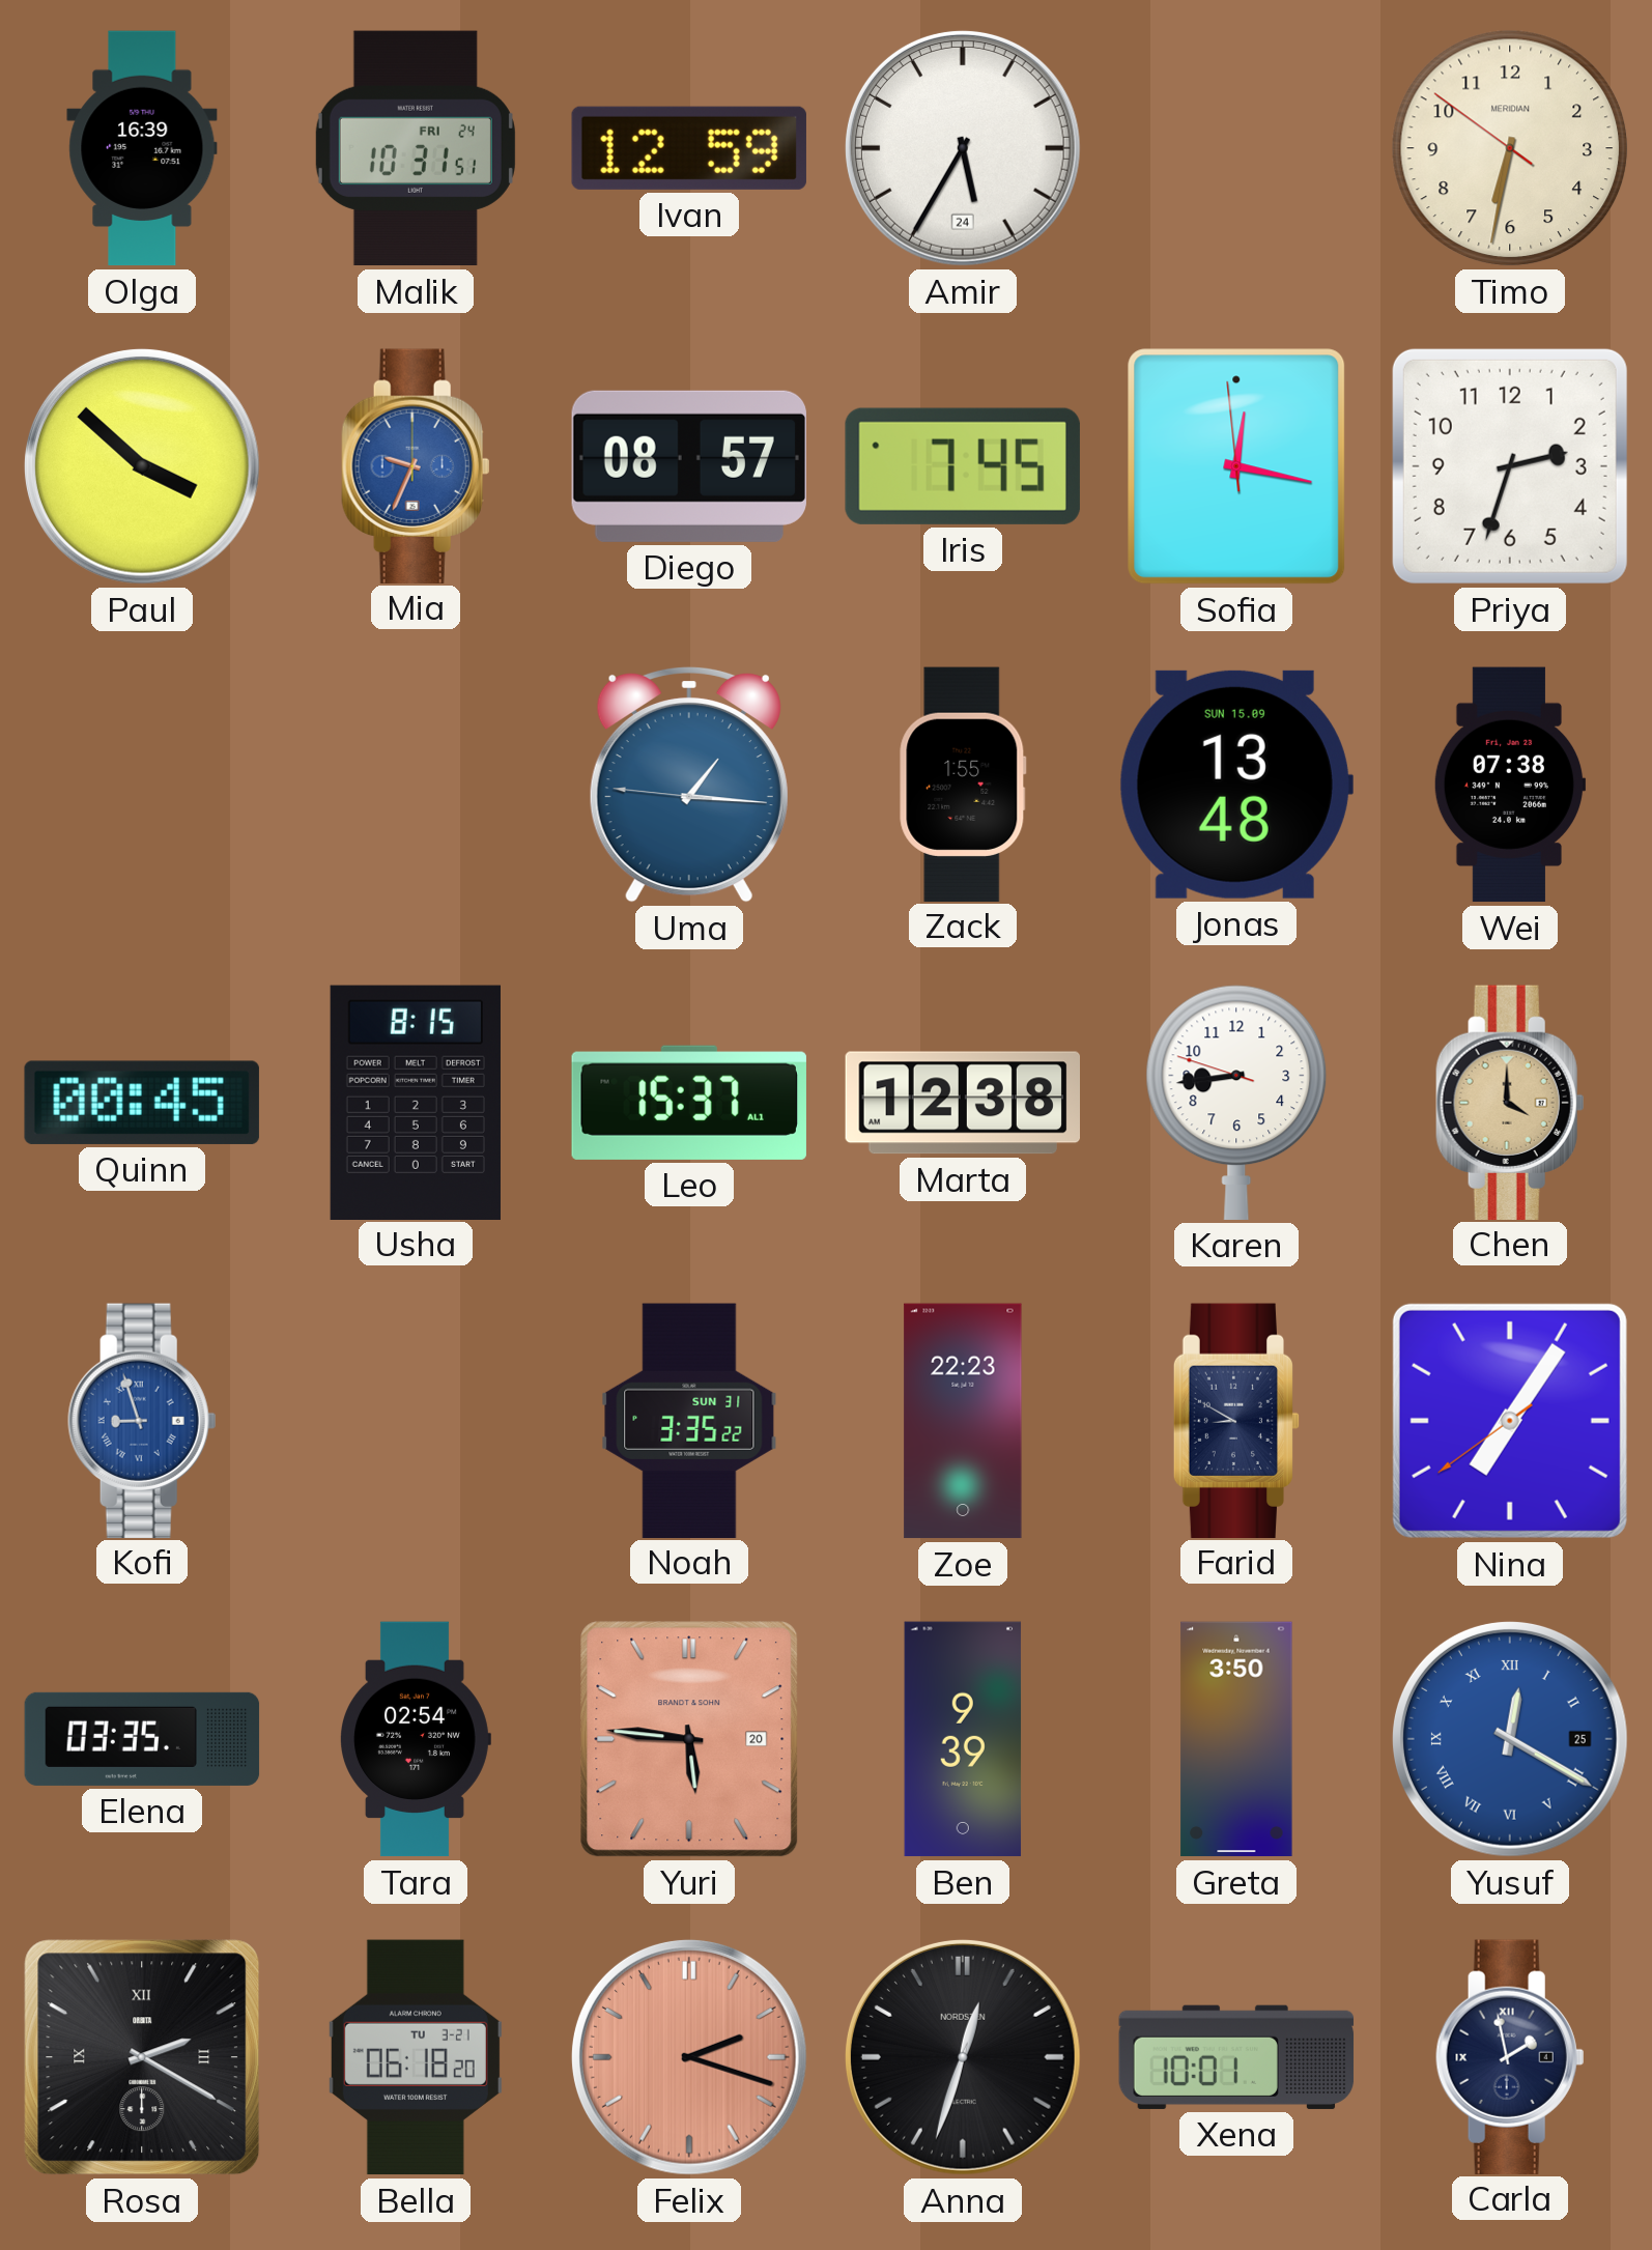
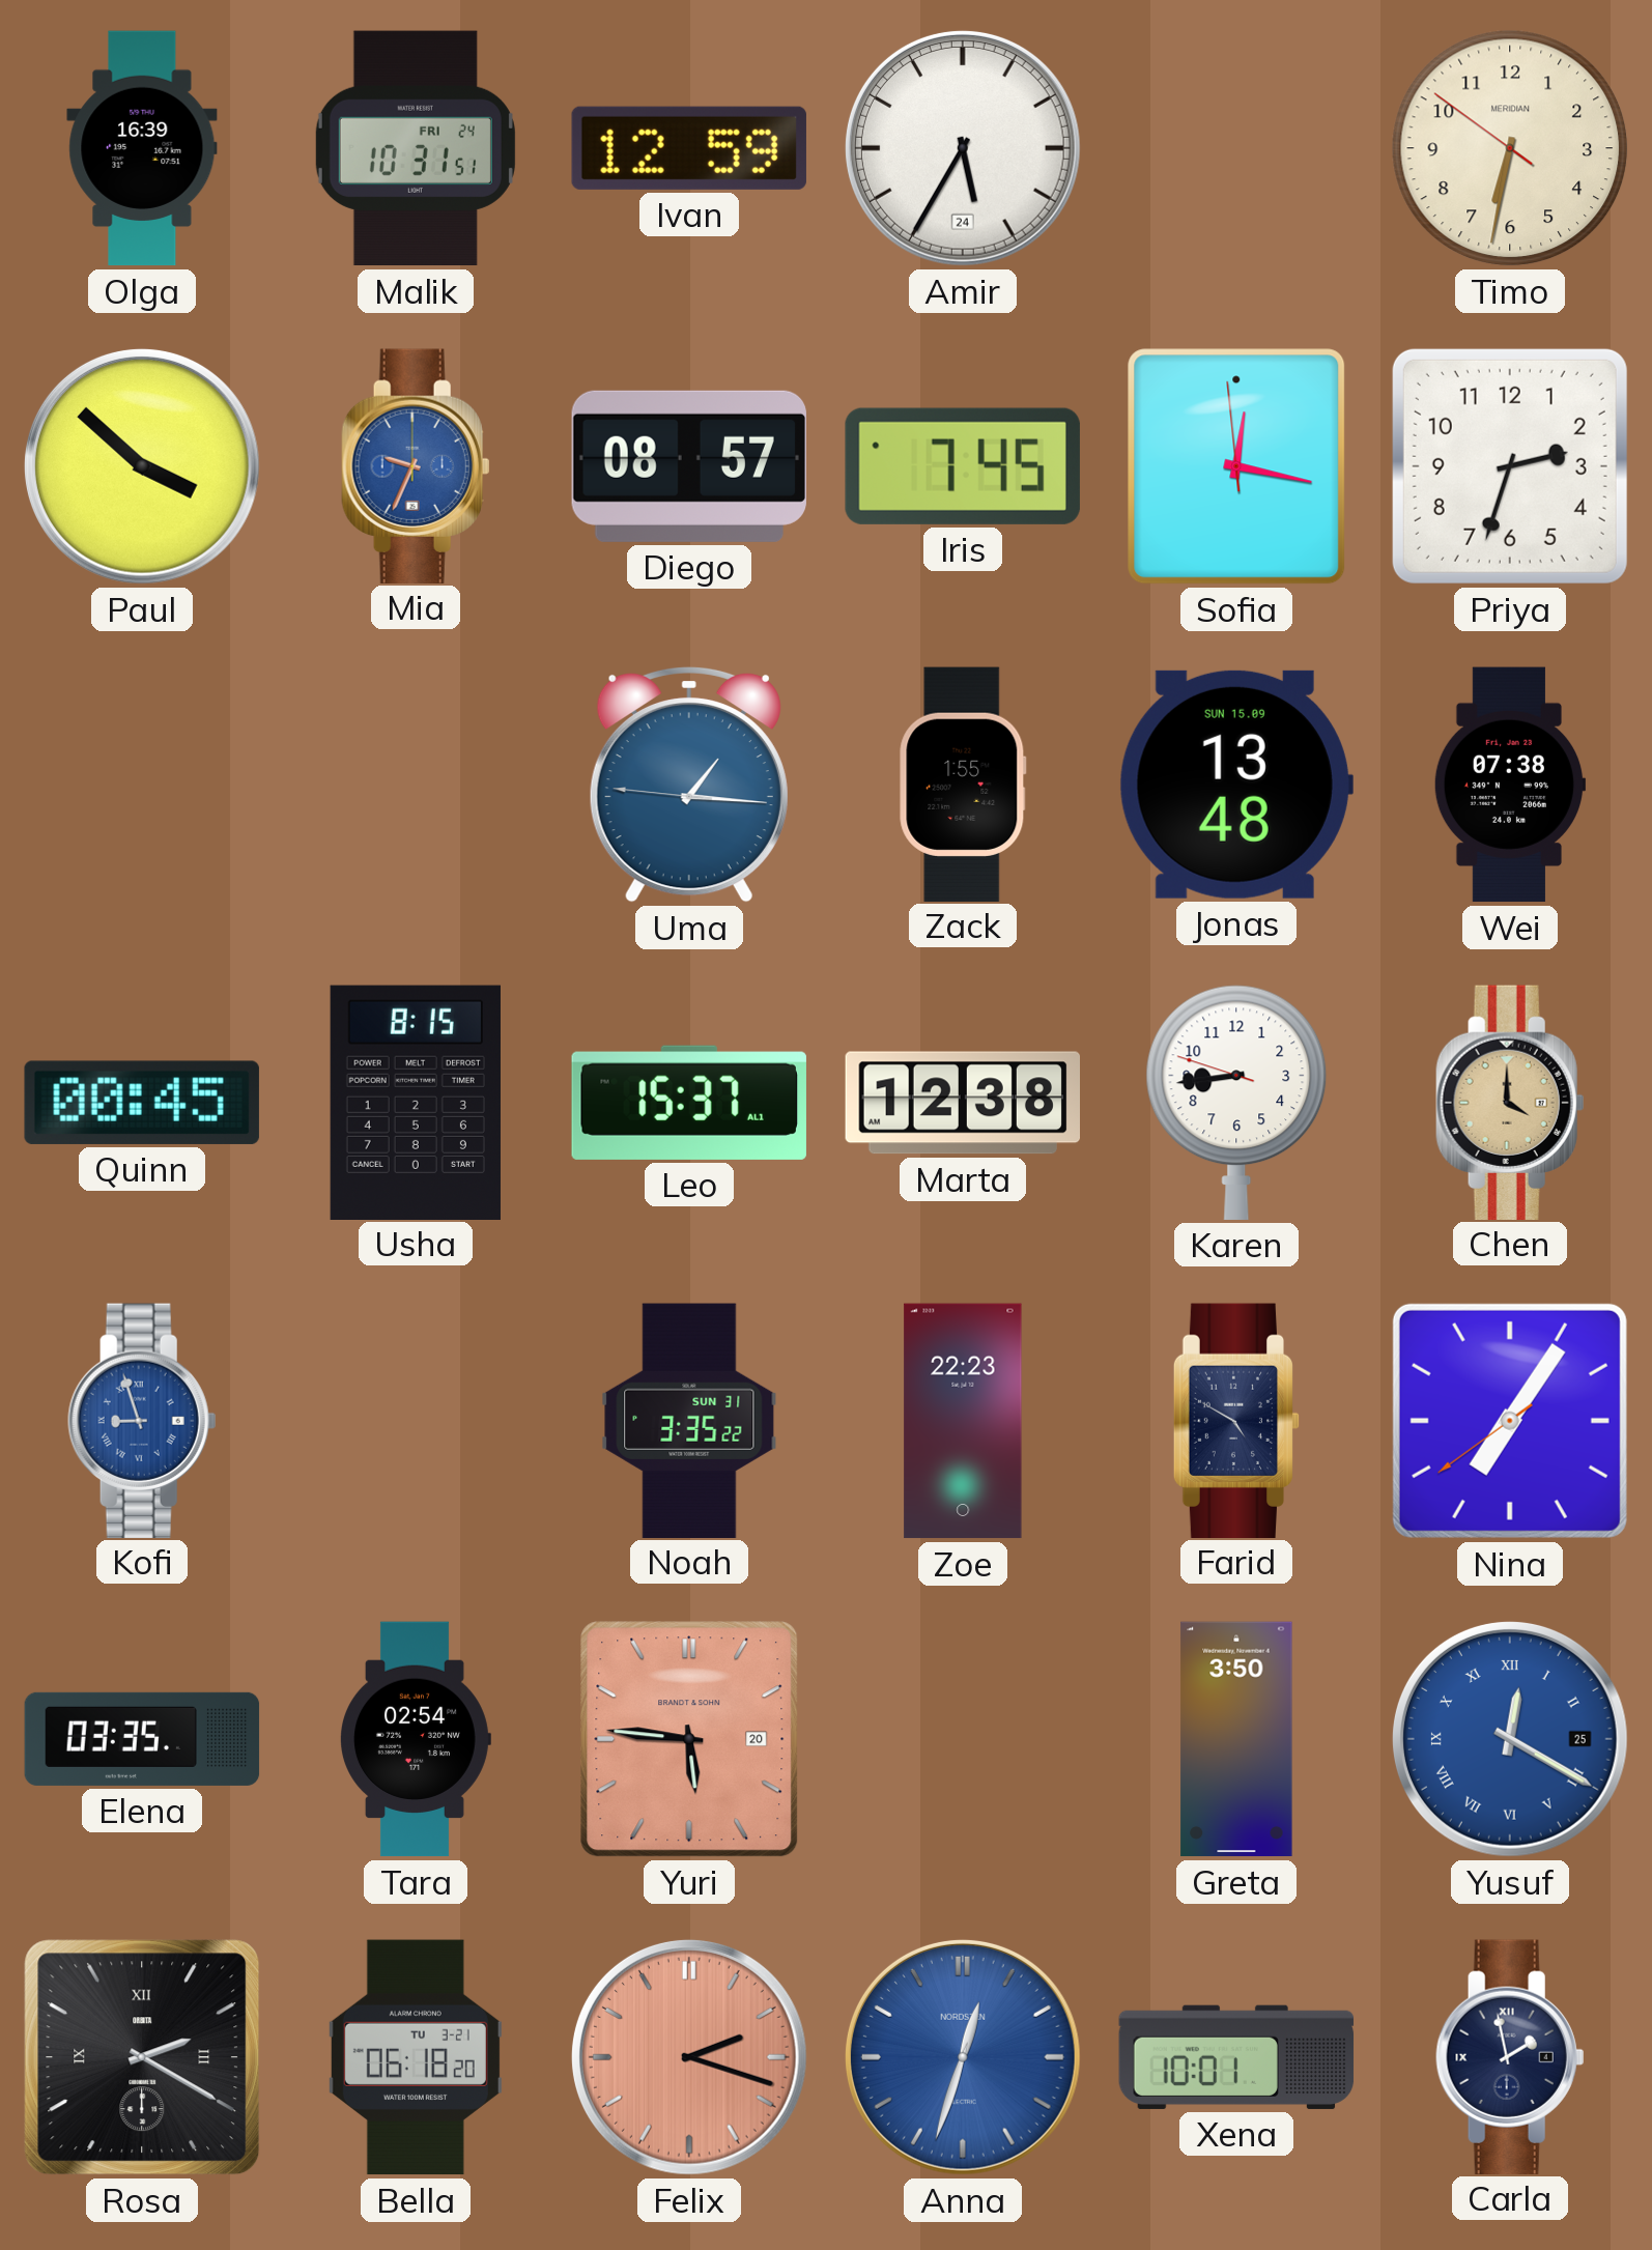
Farid: 8:50 -> 4:50 (1236, 1420)
Ben: 9:39 -> none (963, 1739)
Anna dial: black -> blue (963, 2057)
